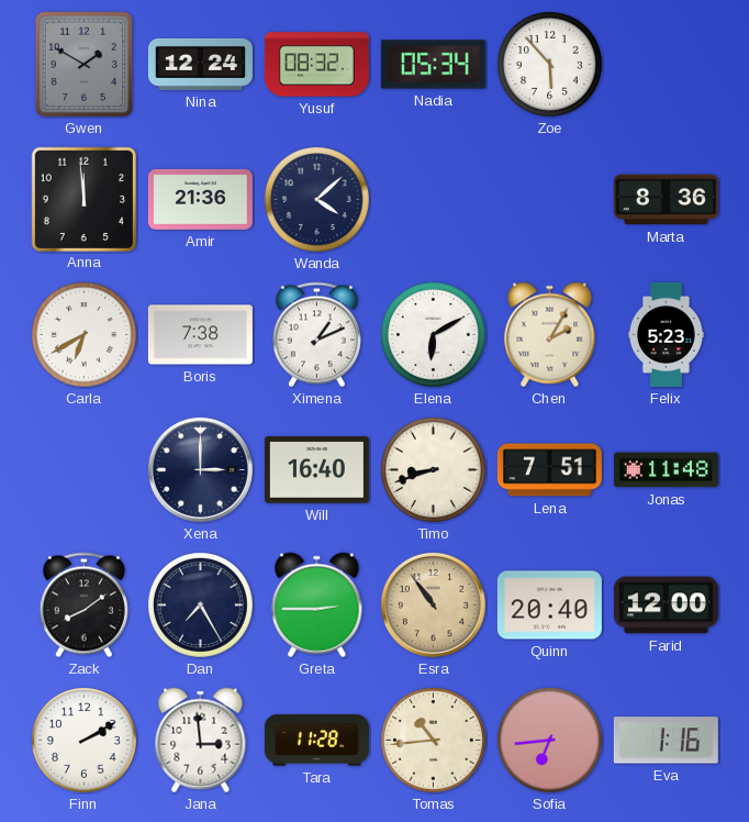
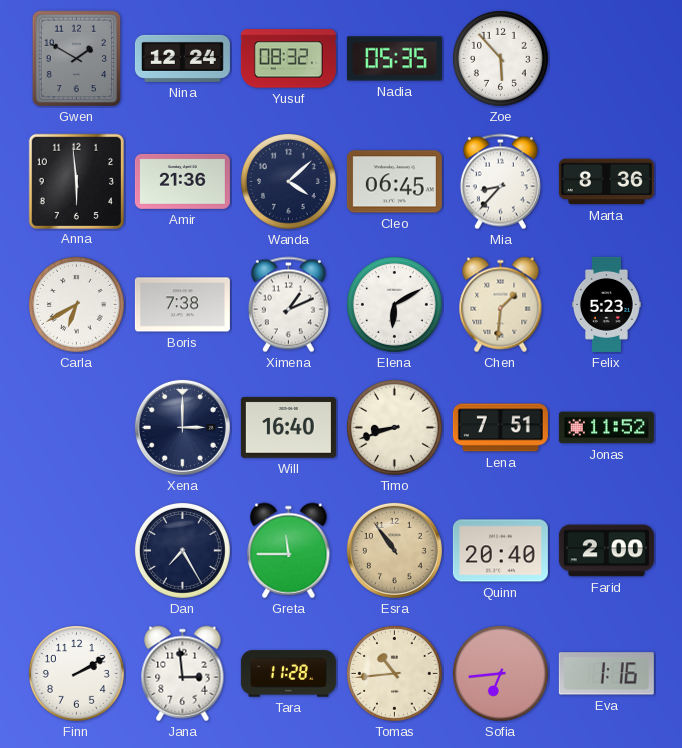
Nadia: 05:34 -> 05:35 (394, 59)
Anna: 11:59 -> 5:59 (76, 181)
Cleo: none -> 06:45 (394, 182)
Mia: none -> 8:37 (500, 182)
Chen: 2:05 -> 1:31 (501, 305)
Jonas: 11:48 -> 11:52 (606, 428)
Zack: 8:09 -> none (83, 606)
Greta: 2:45 -> 11:45 (289, 551)
Farid: 12:00 -> 2:00 (606, 551)
